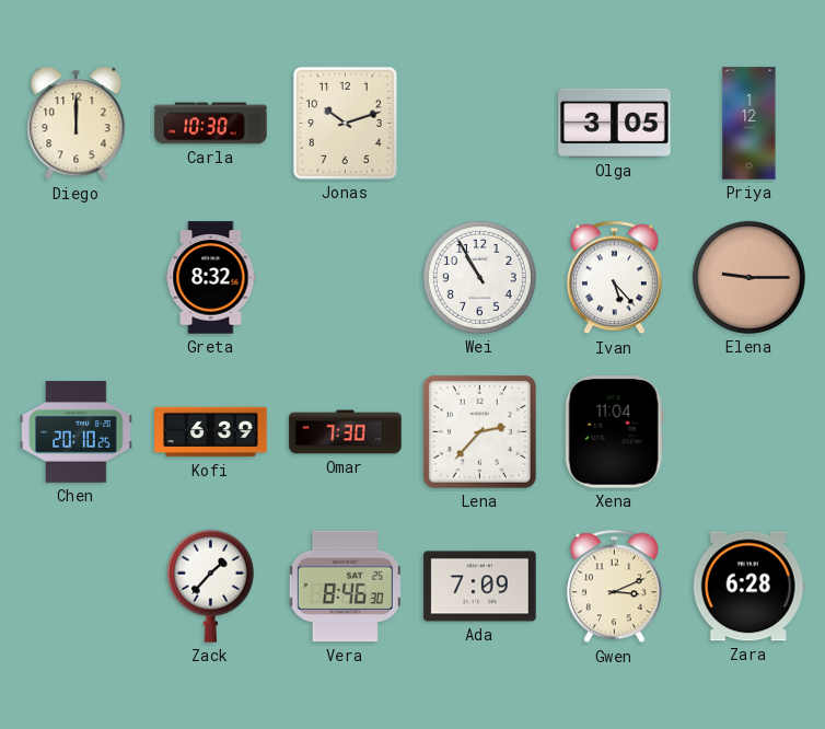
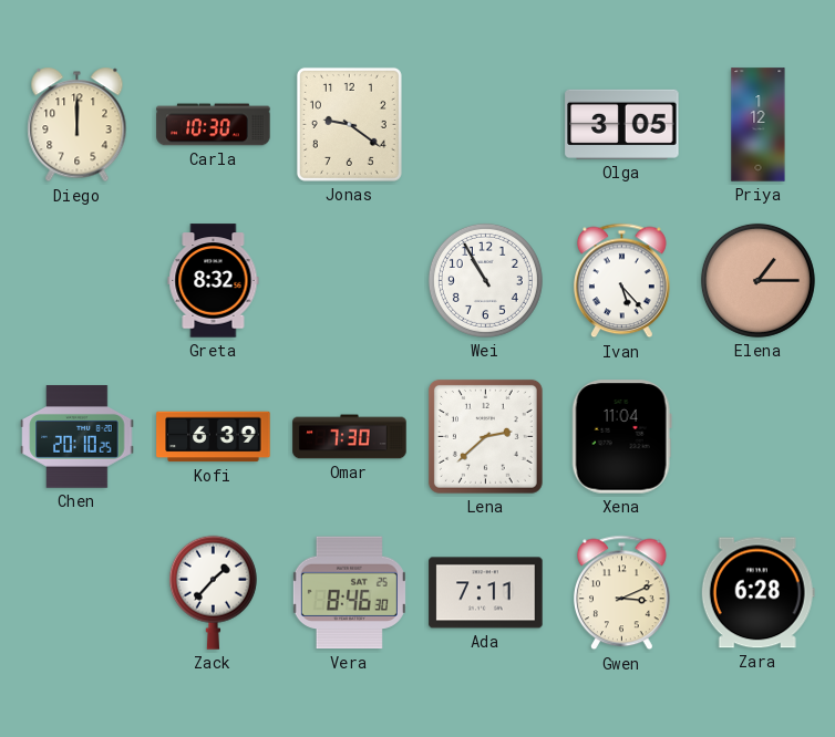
Jonas: 10:12 -> 9:21 (349, 124)
Elena: 9:15 -> 1:15 (757, 280)
Lena: 2:37 -> 2:38 (485, 436)
Ada: 7:09 -> 7:11 (486, 593)
